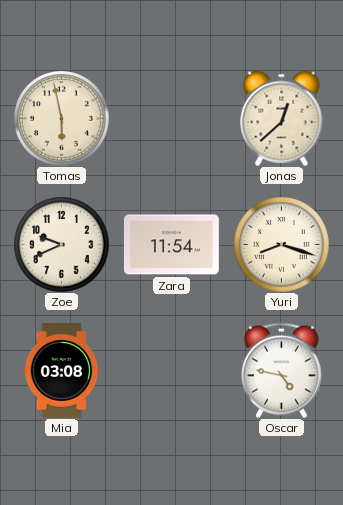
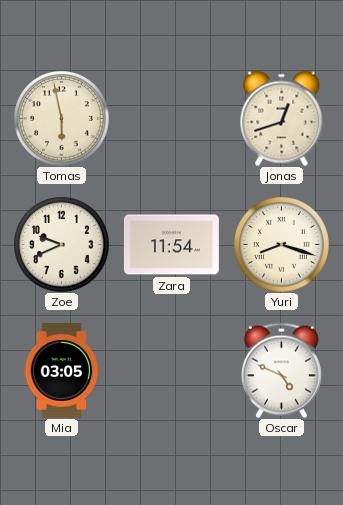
Jonas: 12:38 -> 12:42 (282, 118)
Mia: 03:08 -> 03:05 (62, 371)
Oscar: 4:47 -> 4:49 (281, 370)
